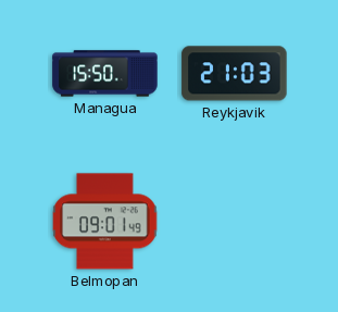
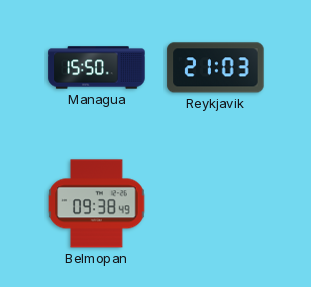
Belmopan: 09:01 -> 09:38 (97, 204)
